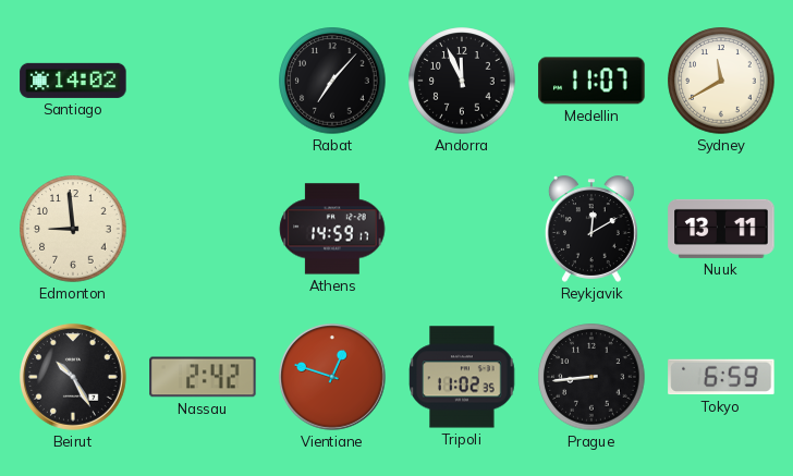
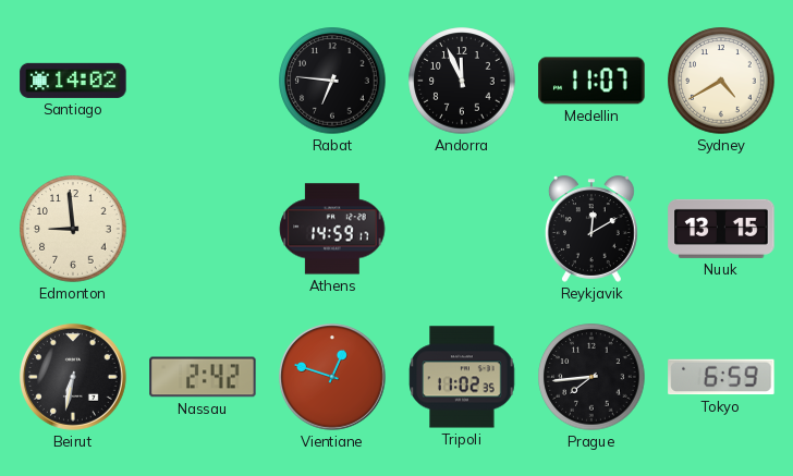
Rabat: 7:07 -> 6:46 (332, 81)
Sydney: 11:40 -> 4:40 (721, 81)
Nuuk: 13:11 -> 13:15 (721, 229)
Beirut: 10:25 -> 6:32 (73, 377)
Prague: 8:44 -> 7:44 (591, 377)
